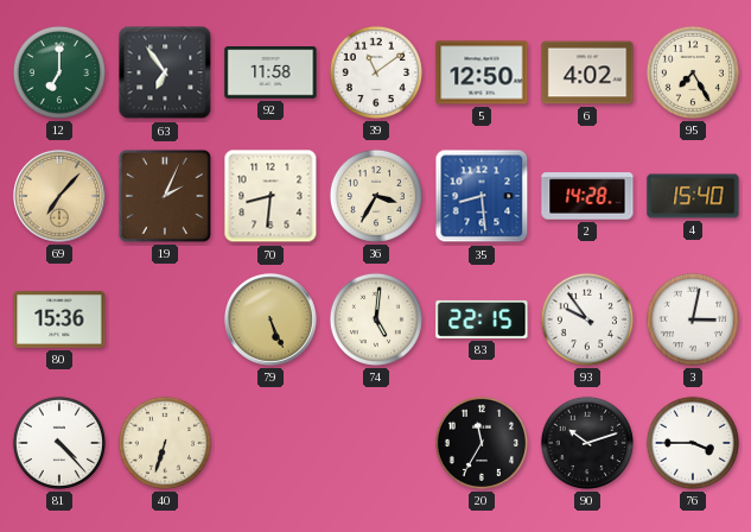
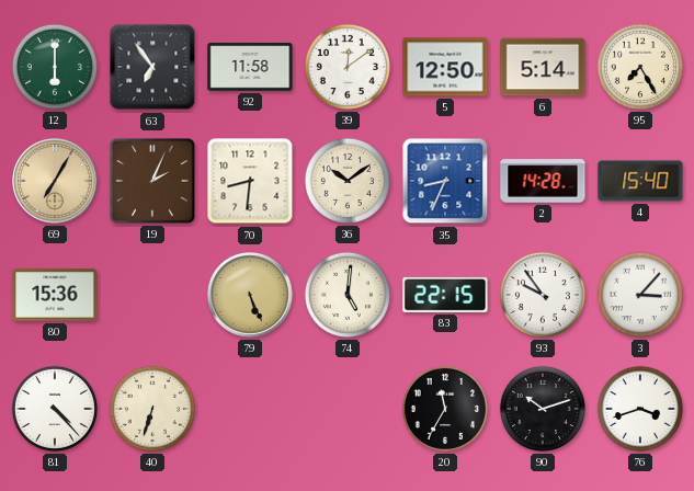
12: 7:00 -> 6:00 (55, 67)
39: 11:09 -> 12:09 (348, 67)
6: 4:02 -> 5:14 (543, 67)
69: 7:07 -> 7:05 (56, 182)
36: 3:35 -> 10:09 (348, 181)
35: 8:29 -> 8:34 (445, 181)
3: 3:02 -> 3:07 (640, 295)
76: 3:45 -> 3:42 (640, 409)
